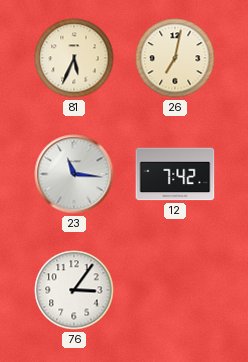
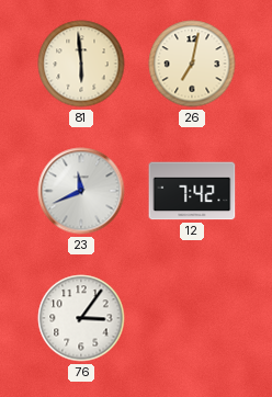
81: 5:34 -> 5:59 (81, 64)
23: 11:16 -> 11:41 (81, 191)
